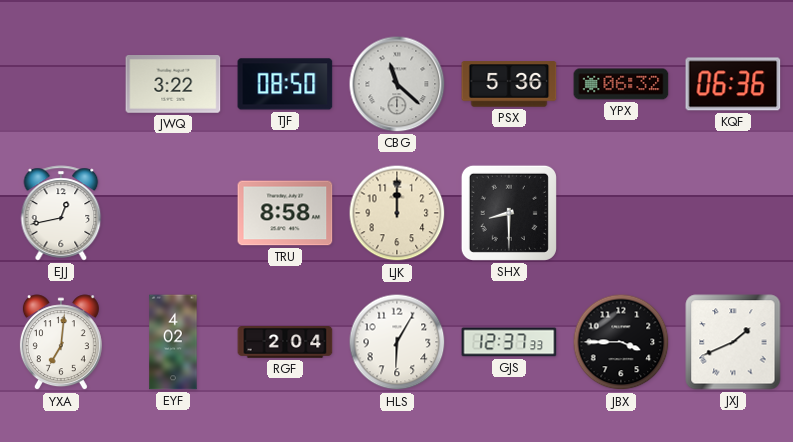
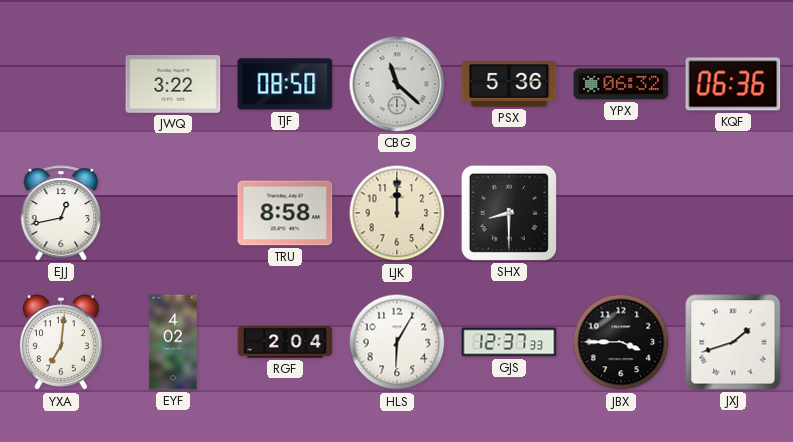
JXJ: 1:41 -> 1:42 (733, 342)
